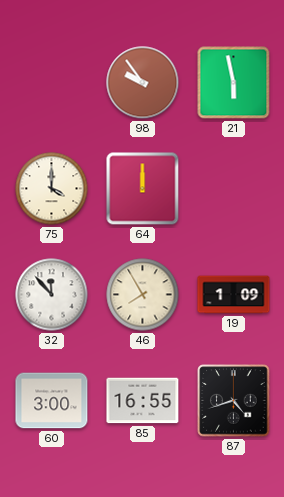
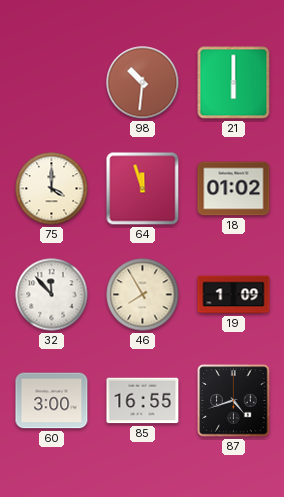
98: 9:54 -> 10:31 (143, 83)
21: 5:58 -> 6:00 (234, 83)
64: 12:00 -> 11:57 (143, 189)
18: none -> 01:02 (234, 189)
